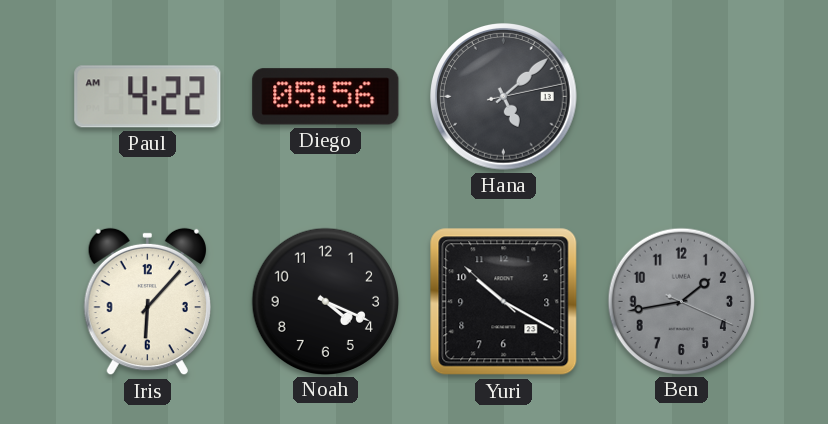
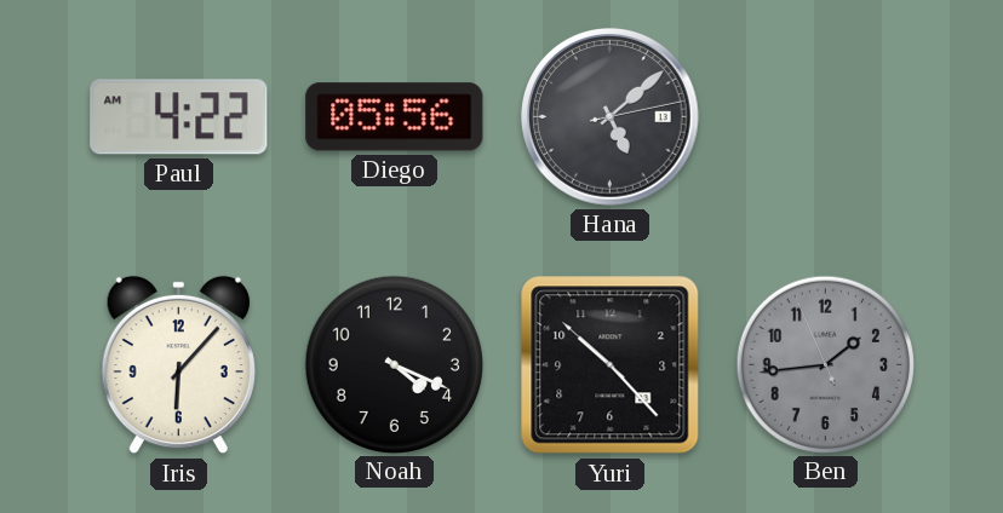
Yuri: 10:19 -> 10:22 (611, 365)
Ben: 1:43:19 -> 1:43:56 (825, 364)
